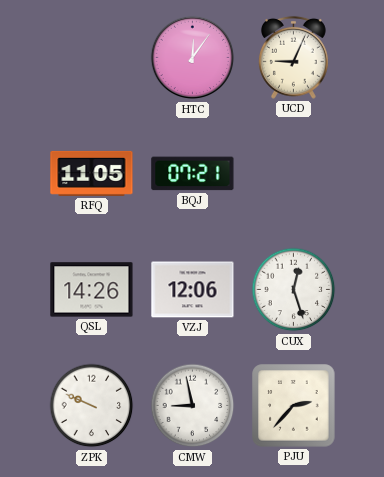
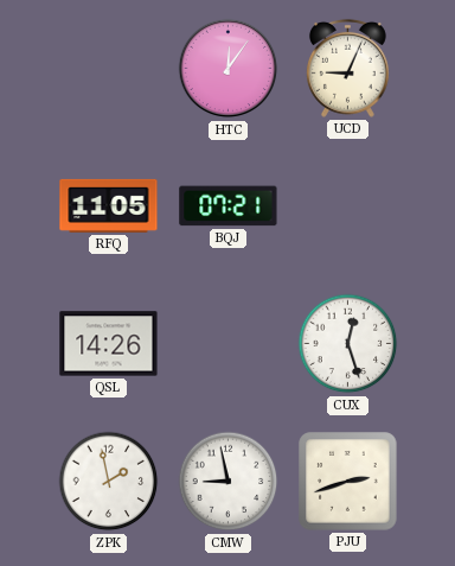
VZJ: 12:06 -> none (193, 290)
ZPK: 9:49 -> 1:58 (109, 482)
PJU: 2:37 -> 2:42 (348, 482)
